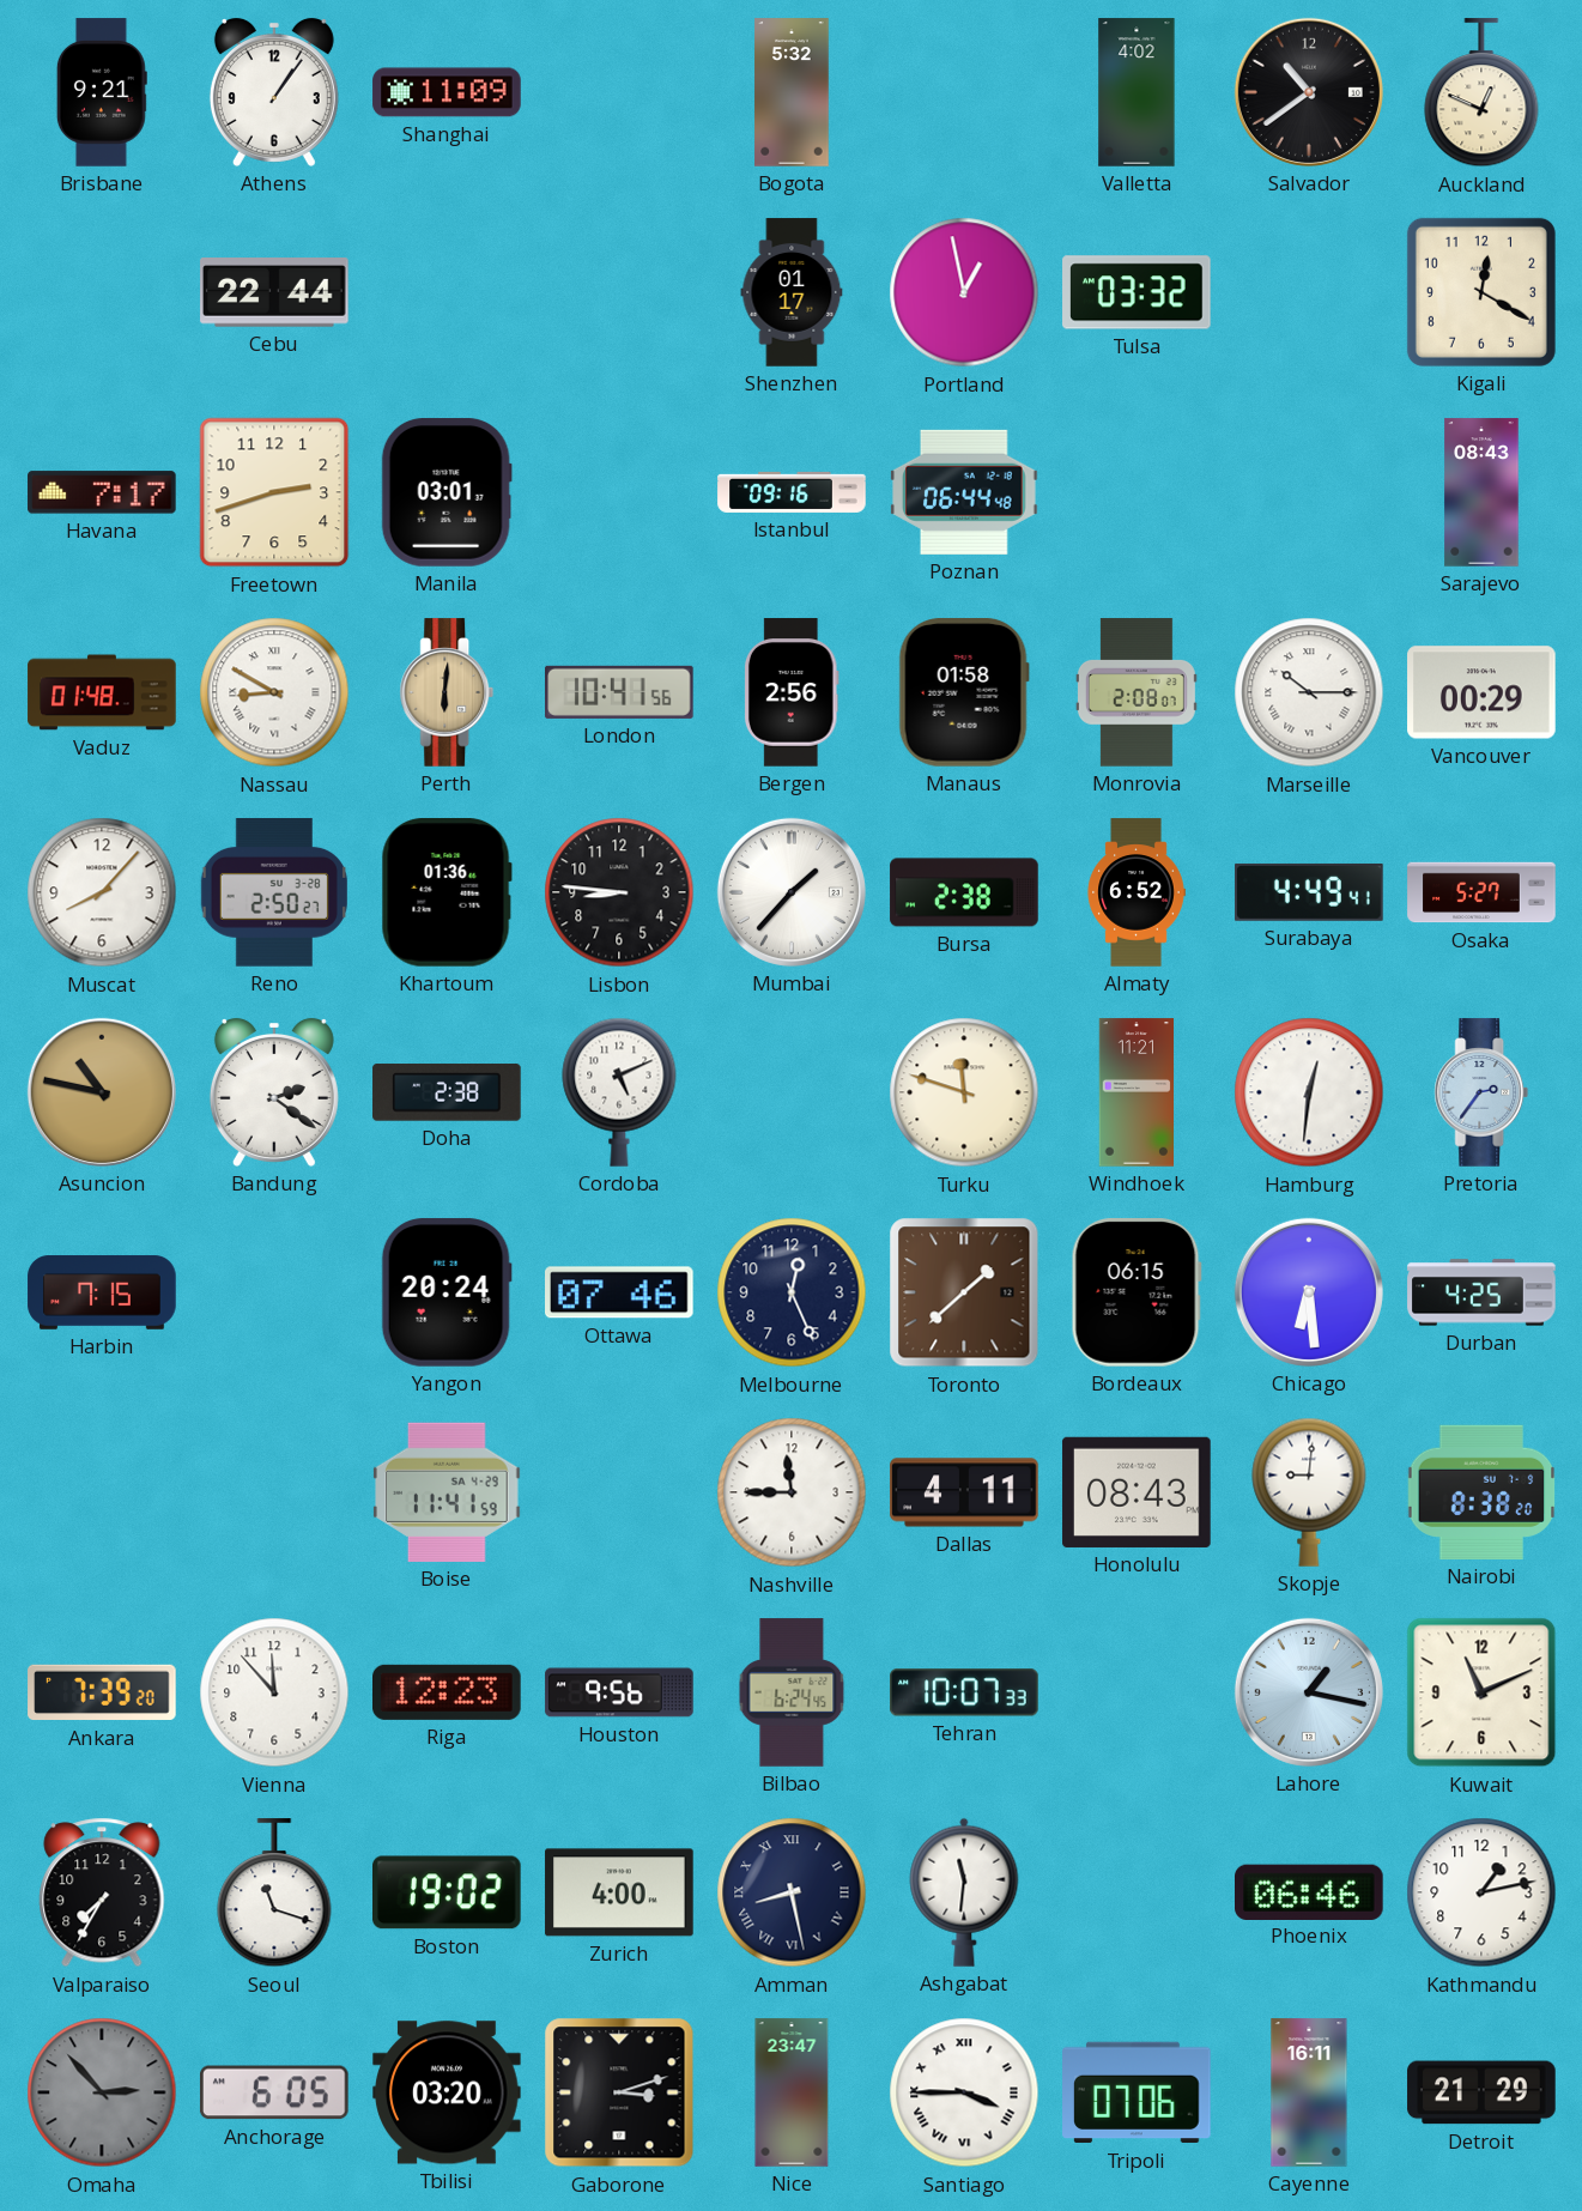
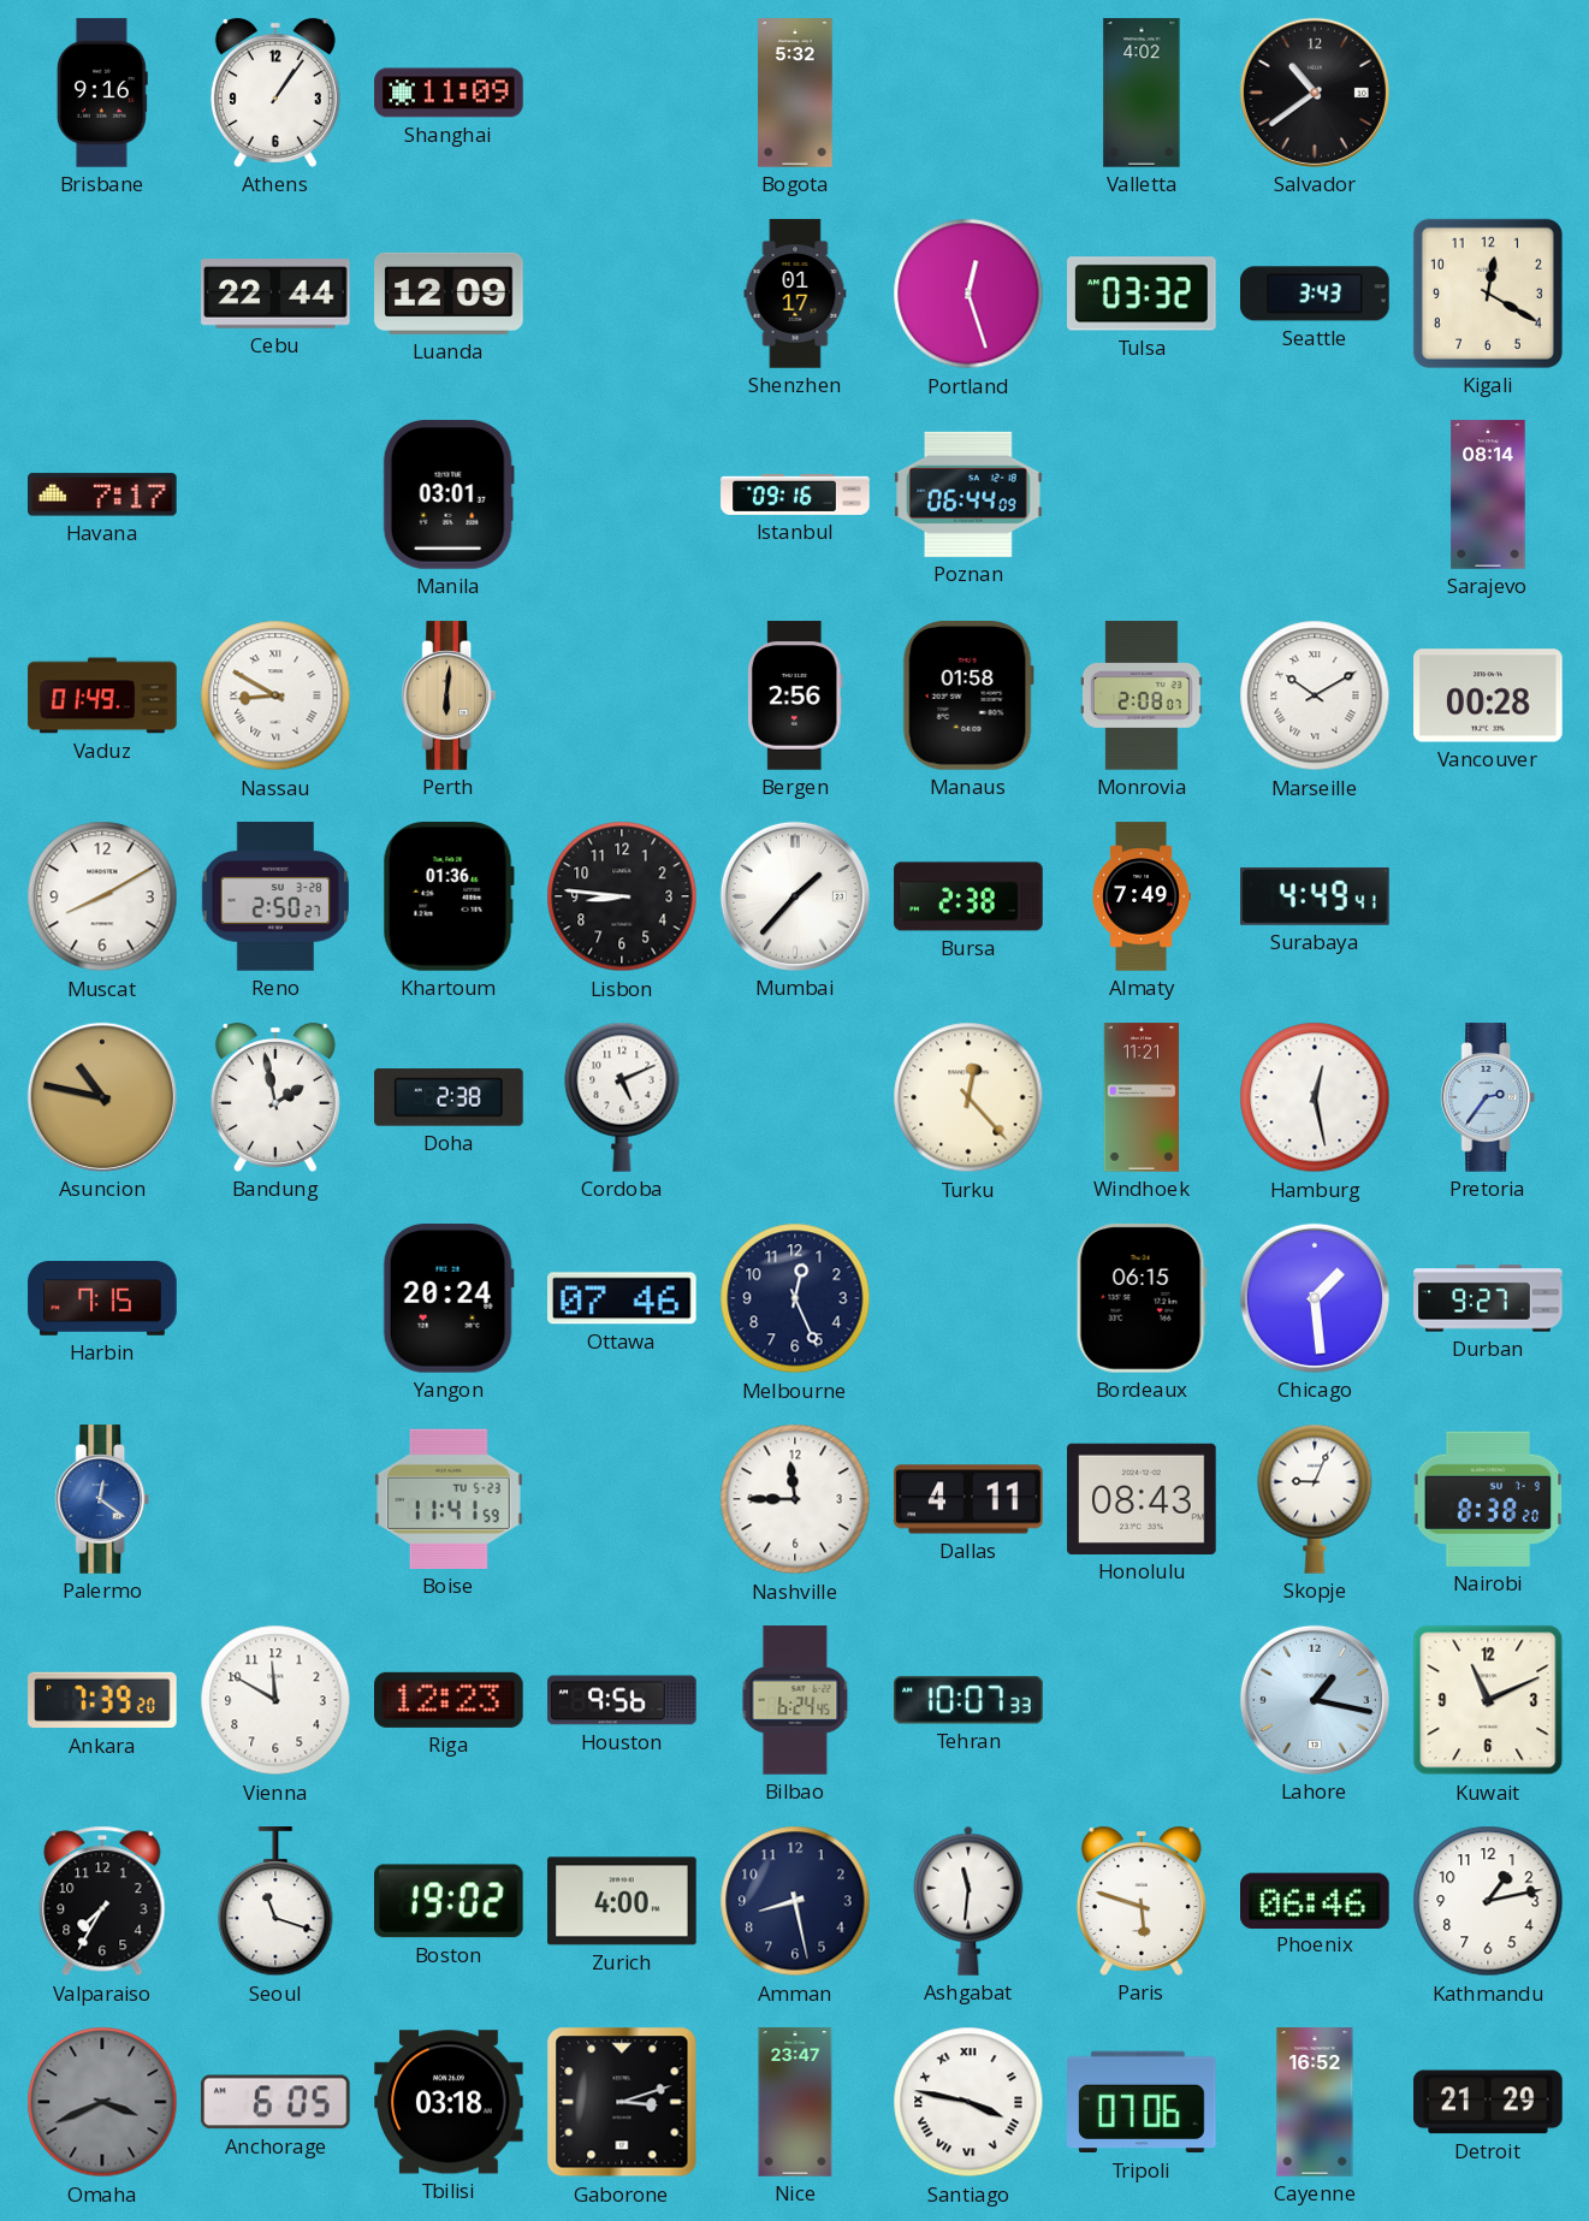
Brisbane: 9:21 -> 9:16 (102, 93)
Auckland: 12:49 -> none (1481, 93)
Luanda: none -> 12:09 (449, 294)
Portland: 12:58 -> 12:27 (968, 294)
Seattle: none -> 3:43 (1315, 294)
Freetown: 2:42 -> none (274, 492)
Poznan: 06:44:48 -> 06:44:09 (968, 494)
Sarajevo: 08:43 -> 08:14 (1488, 494)
Vaduz: 01:48 -> 01:49 (102, 695)
London: 10:41 -> none (619, 692)
Marseille: 10:15 -> 10:10 (1315, 695)
Vancouver: 00:29 -> 00:28 (1488, 695)
Muscat: 8:07 -> 8:10 (102, 896)
Almaty: 6:52 -> 7:49 (1142, 896)
Osaka: 5:27 -> none (1481, 892)
Bandung: 2:21 -> 1:58 (275, 1097)
Turku: 11:48 -> 12:23 (968, 1097)
Hamburg: 12:31 -> 12:28 (1315, 1097)
Toronto: 1:38 -> none (964, 1292)
Chicago: 6:29 -> 1:29 (1315, 1298)
Durban: 4:25 -> 9:27 (1488, 1298)
Palermo: none -> 12:21 (102, 1499)
Boise date: SA 4-29 -> TU 5-23 (449, 1499)
Skopje: 9:01 -> 9:04 (1315, 1499)
Vienna: 11:53 -> 11:50 (275, 1700)
Amman numerals: Roman -> Arabic (795, 1901)
Paris: none -> 5:48 (1142, 1901)
Omaha: 2:53 -> 3:41 (102, 2102)
Tbilisi: 03:20 -> 03:18 (449, 2102)
Santiago: 3:45 -> 3:47 (968, 2102)
Cayenne: 16:11 -> 16:52 (1315, 2102)
